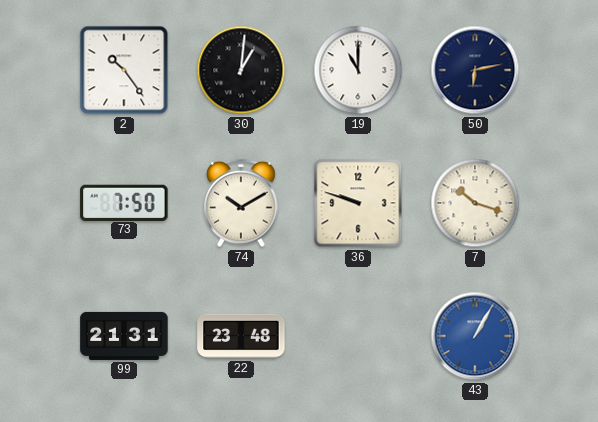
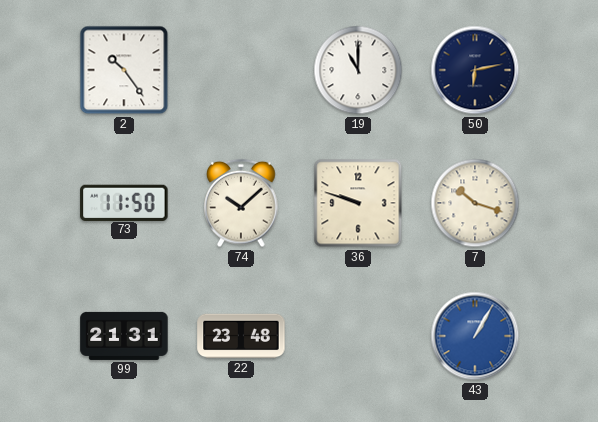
30: 1:01 -> none (241, 70)
73: 7:50 -> 11:50 (124, 202)
74: 10:10 -> 10:08 (241, 203)
